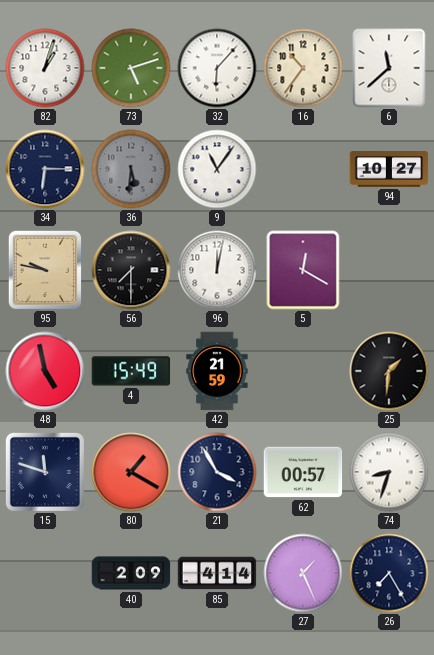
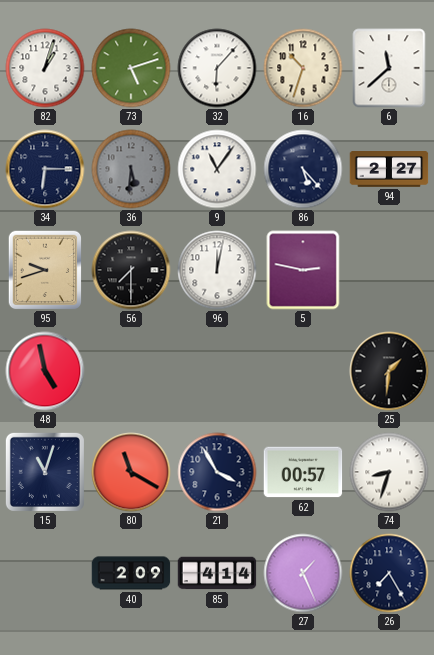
16: 10:36 -> 10:33 (303, 68)
86: none -> 5:23 (303, 169)
94: 10:27 -> 2:27 (389, 170)
95: 9:47 -> 9:42 (44, 270)
5: 12:20 -> 2:47 (303, 270)
4: 15:49 -> none (131, 371)
42: 21:59 -> none (217, 371)
15: 11:48 -> 11:03 (45, 472)
80: 1:20 -> 11:20 (131, 472)
